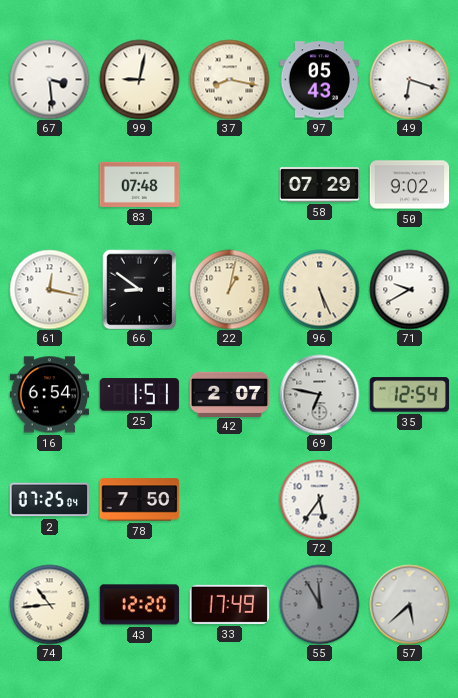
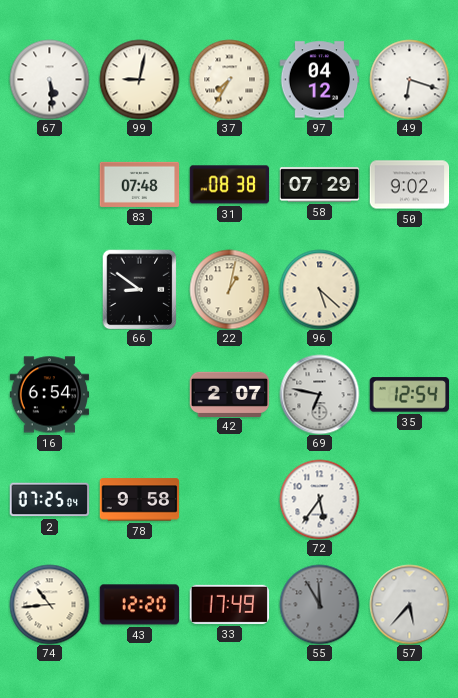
67: 3:29 -> 5:29 (49, 79)
37: 8:17 -> 7:35 (229, 79)
97: 05:43 -> 04:12 (319, 80)
31: none -> 08:38 (229, 185)
61: 12:17 -> none (49, 289)
96: 5:26 -> 5:22 (319, 289)
71: 9:40 -> none (409, 289)
25: 1:51 -> none (139, 395)
78: 7:50 -> 9:58 (139, 500)
57: 5:38 -> 5:37 (409, 604)
